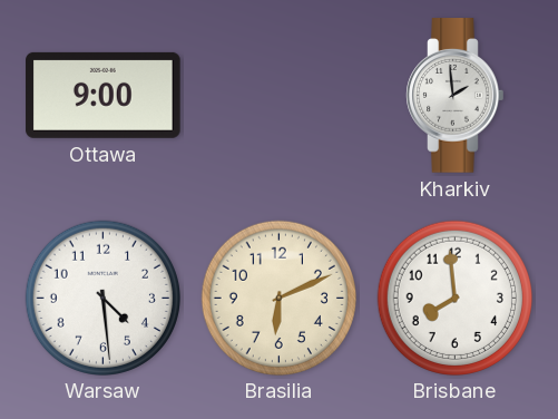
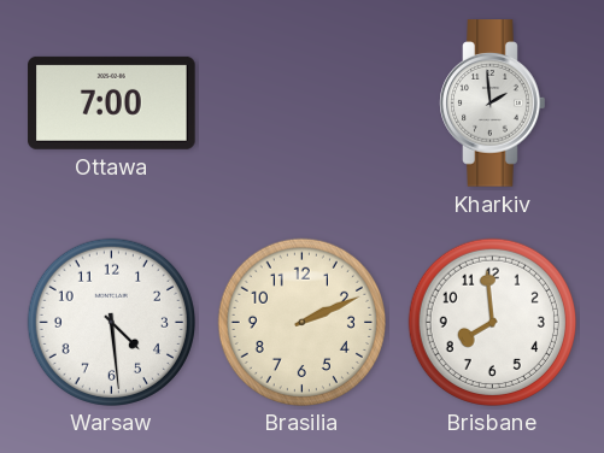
Ottawa: 9:00 -> 7:00 (112, 102)
Brasilia: 6:11 -> 2:11 (301, 322)
